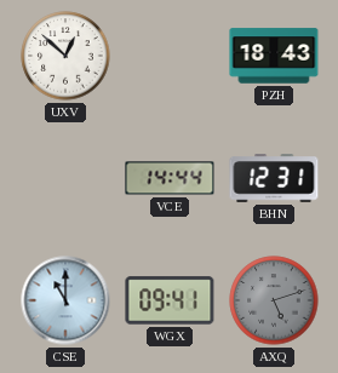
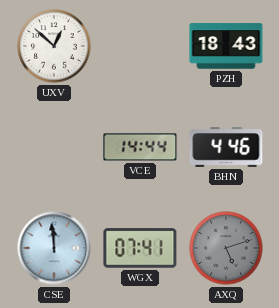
BHN: 12:31 -> 4:46 (226, 147)
CSE: 11:00 -> 11:59 (54, 248)
WGX: 09:41 -> 07:41 (140, 248)
